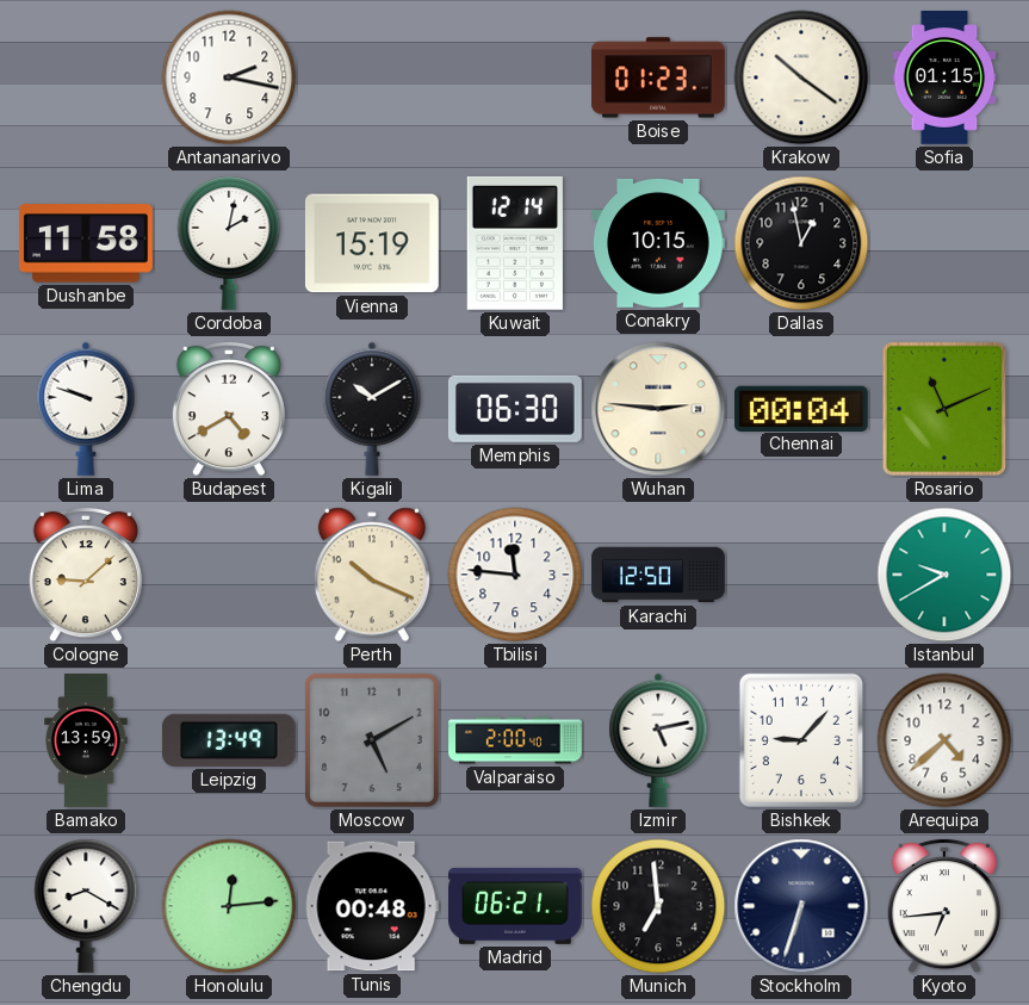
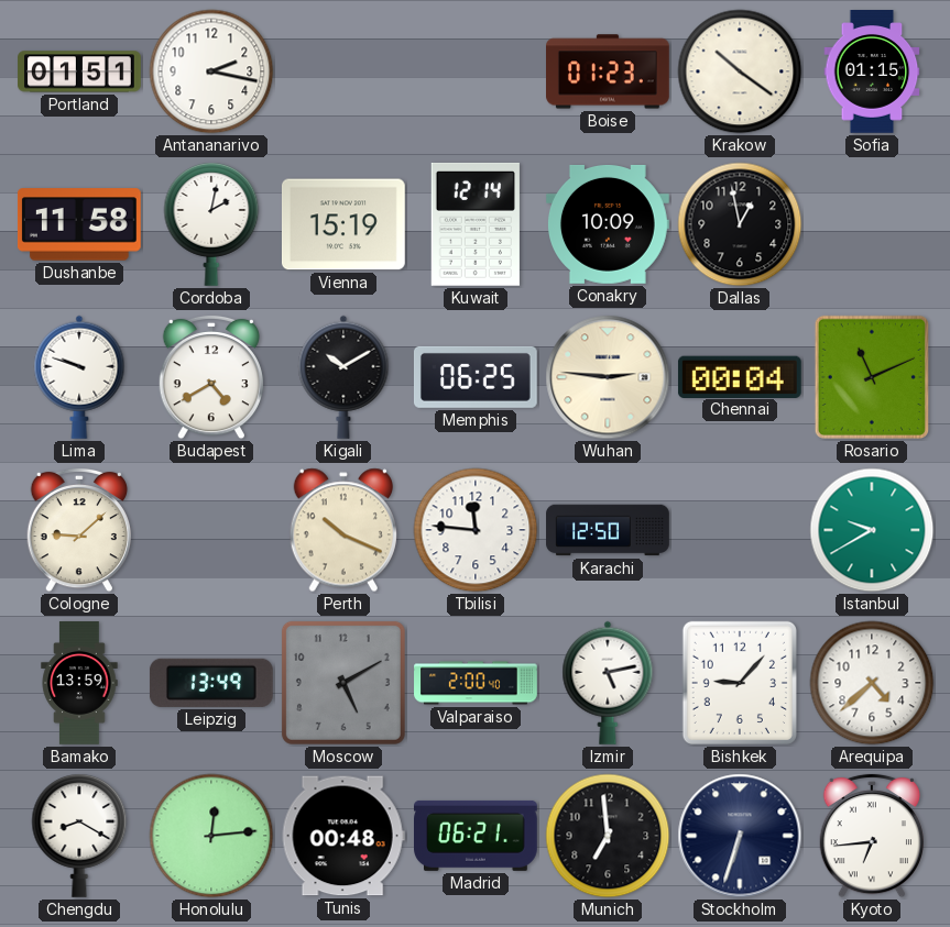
Portland: none -> 01:51 (79, 71)
Conakry: 10:15 -> 10:09 (609, 224)
Memphis: 06:30 -> 06:25 (476, 377)
